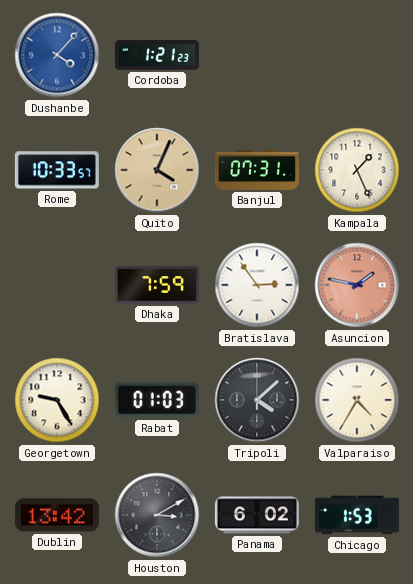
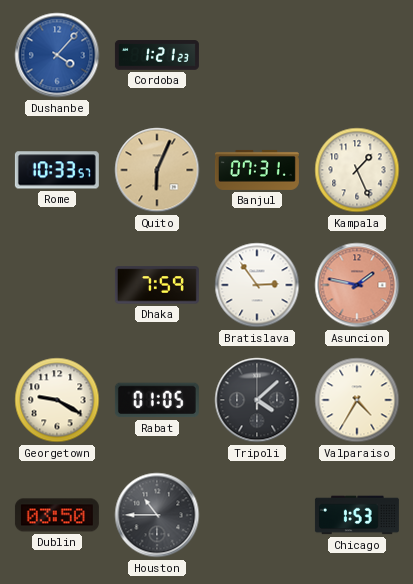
Quito: 4:04 -> 6:04 (157, 170)
Georgetown: 9:25 -> 9:20 (57, 400)
Rabat: 01:03 -> 01:05 (157, 400)
Dublin: 13:42 -> 03:50 (57, 515)
Houston: 3:10 -> 10:45 (157, 515)
Panama: 6:02 -> none (257, 515)
